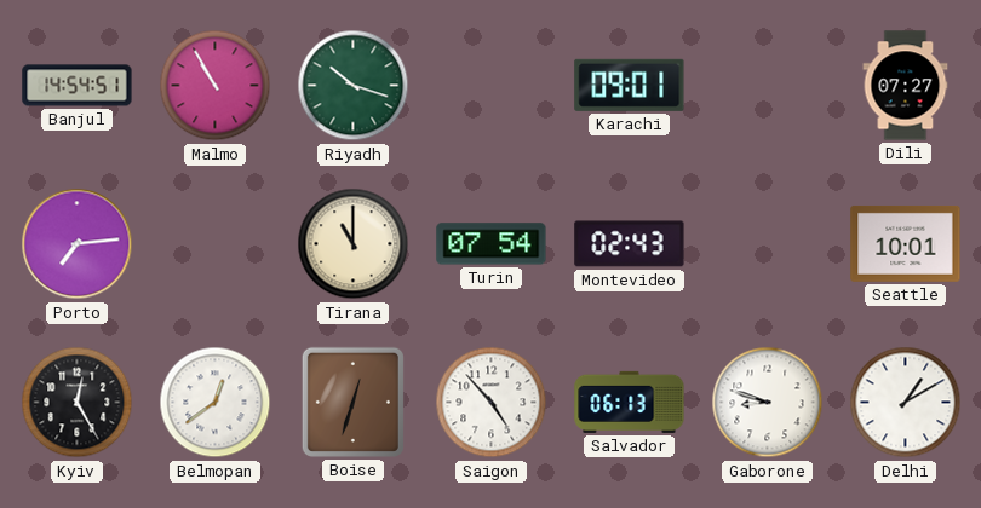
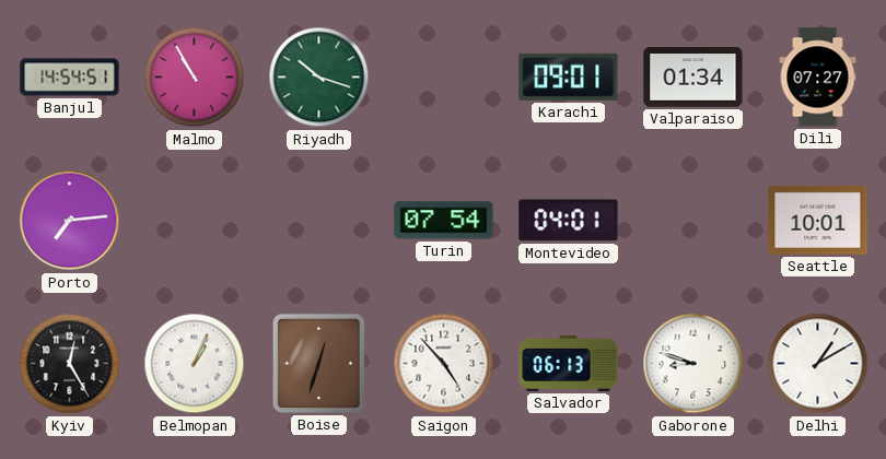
Valparaiso: none -> 01:34 (693, 78)
Tirana: 11:00 -> none (354, 244)
Montevideo: 02:43 -> 04:01 (569, 221)
Belmopan: 12:39 -> 1:04 (195, 364)
